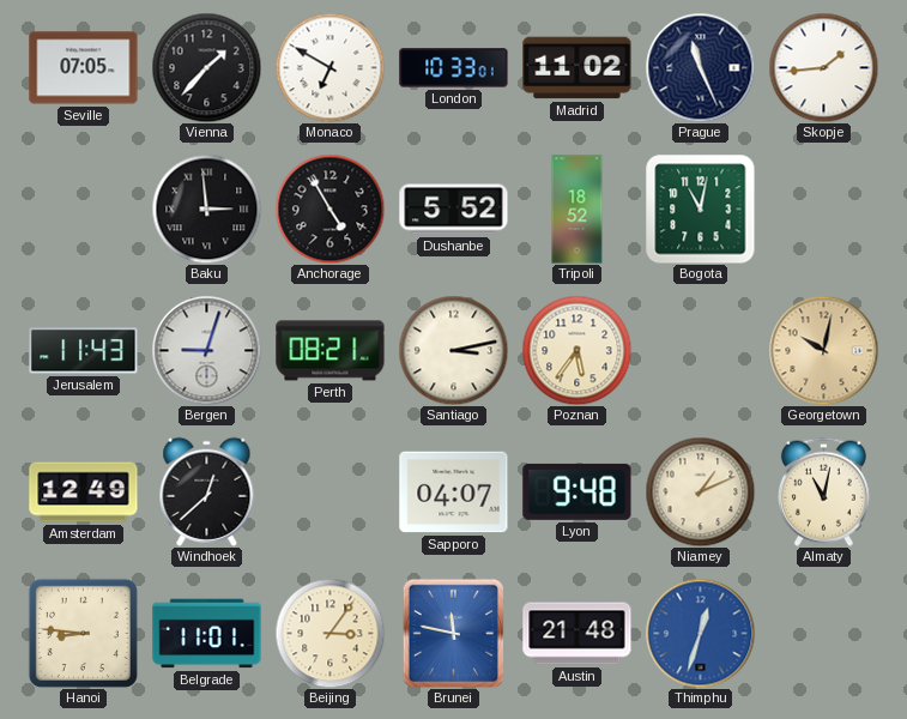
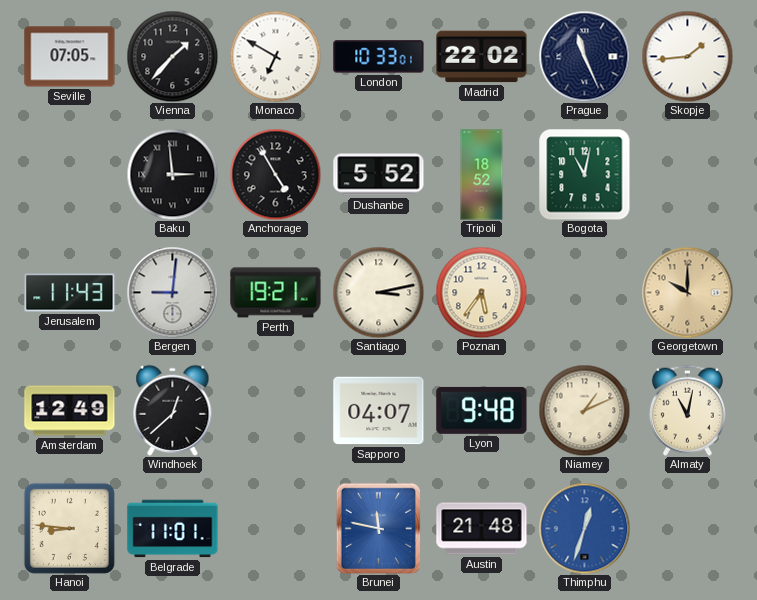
Madrid: 11:02 -> 22:02 (482, 57)
Bergen: 9:03 -> 9:01 (172, 292)
Perth: 08:21 -> 19:21 (276, 293)
Georgetown: 10:02 -> 10:00 (687, 292)
Beijing: 3:06 -> none (329, 633)
